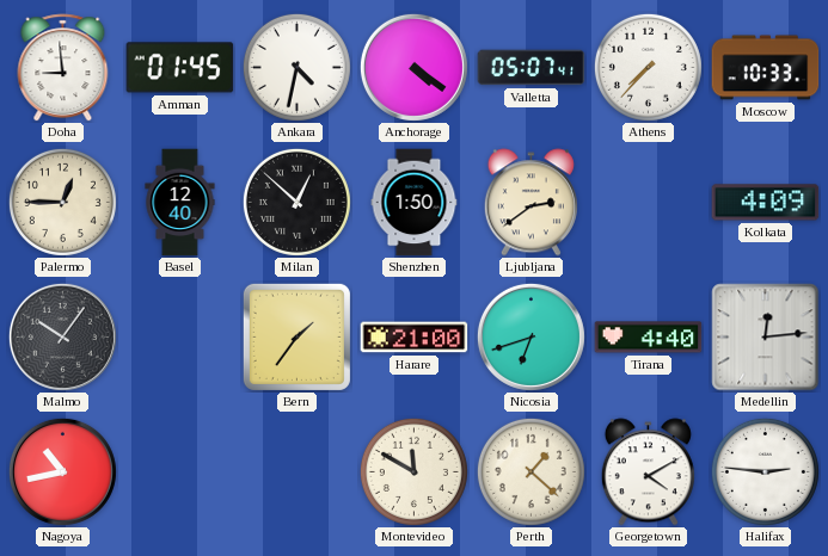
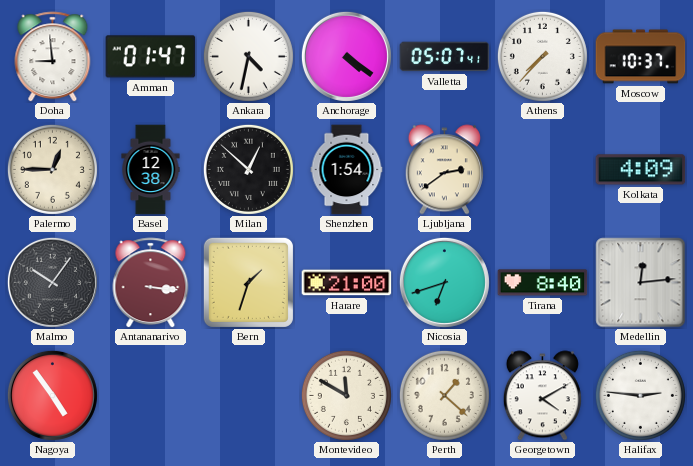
Amman: 01:45 -> 01:47 (151, 57)
Moscow: 10:33 -> 10:37 (641, 57)
Basel: 12:40 -> 12:38 (151, 170)
Shenzhen: 1:50 -> 1:54 (347, 170)
Antananarivo: none -> 3:16 (151, 283)
Bern: 1:36 -> 1:33 (248, 282)
Tirana: 4:40 -> 8:40 (543, 283)
Nagoya: 10:43 -> 4:54 (52, 395)
